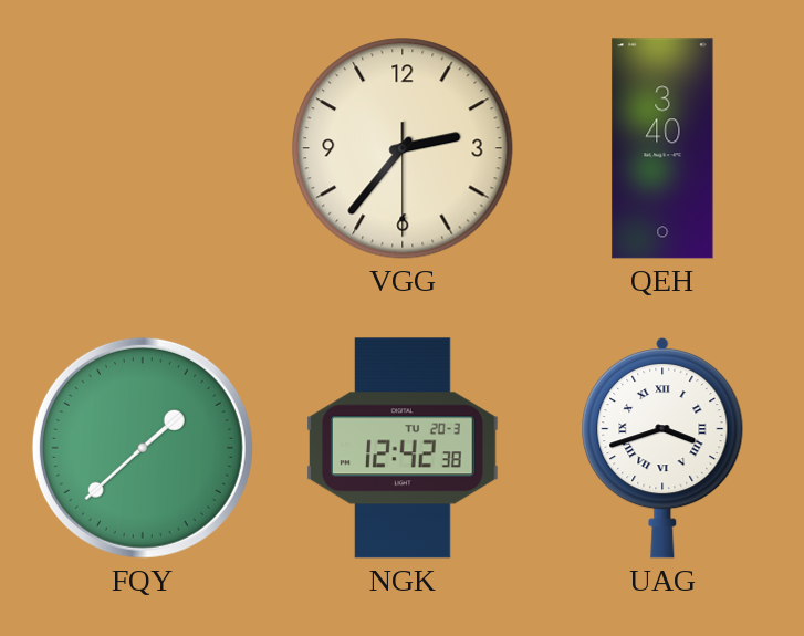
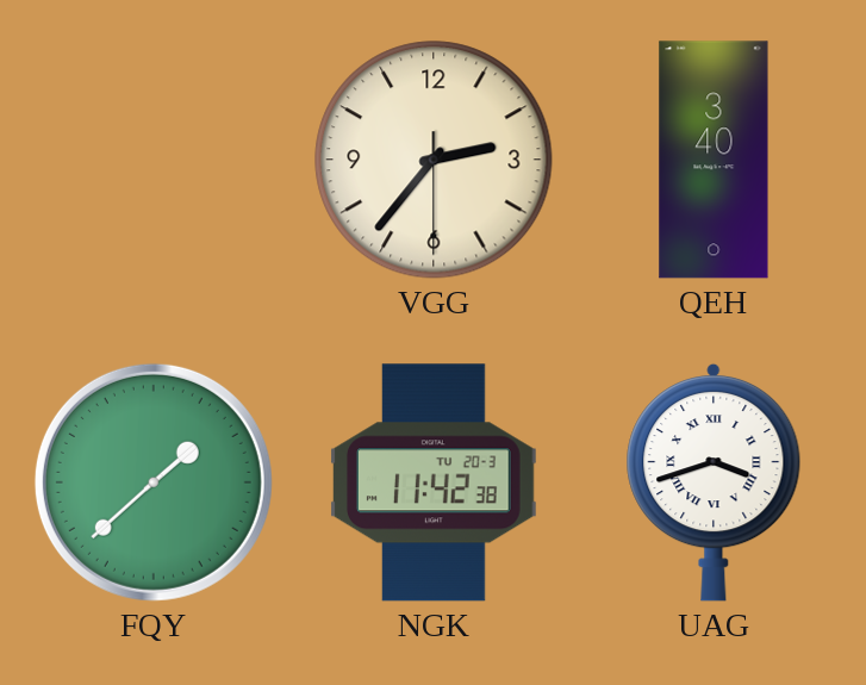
NGK: 12:42 -> 11:42 (435, 482)
